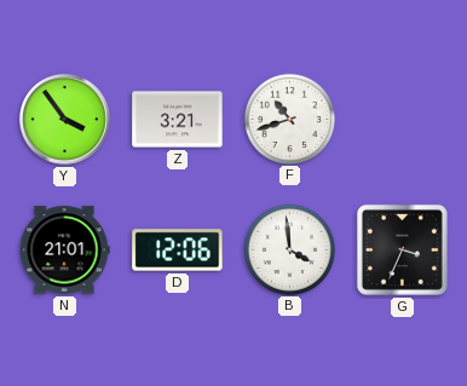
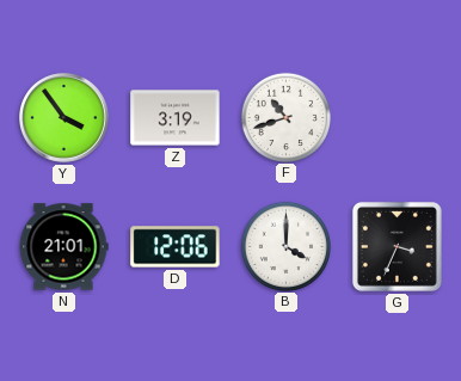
Z: 3:21 -> 3:19 (176, 118)
B: 3:59 -> 4:00 (285, 246)
